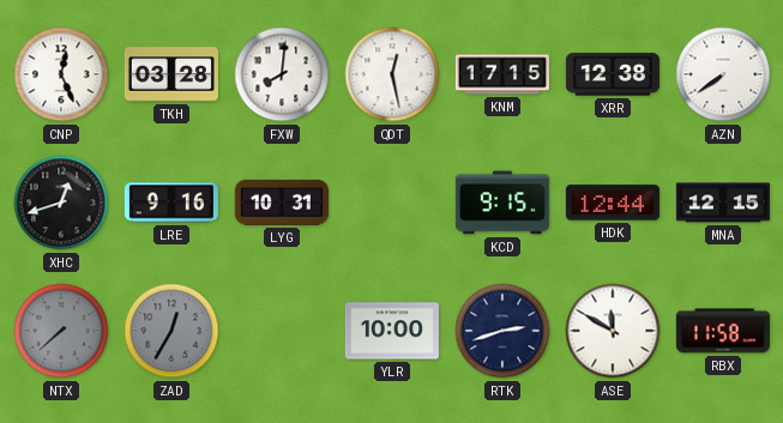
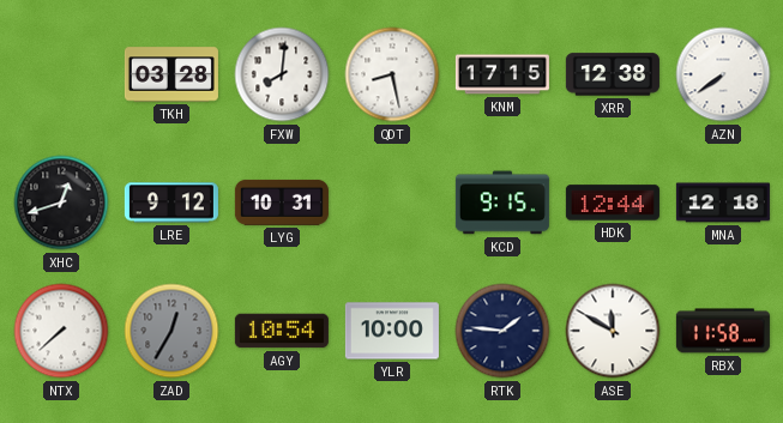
CNP: 12:26 -> none (61, 74)
QDT: 12:28 -> 8:28 (392, 74)
LRE: 9:16 -> 9:12 (171, 203)
MNA: 12:15 -> 12:18 (723, 203)
NTX dial: grey -> white (61, 331)
AGY: none -> 10:54 (282, 331)
RTK: 2:42 -> 1:46 (502, 331)
